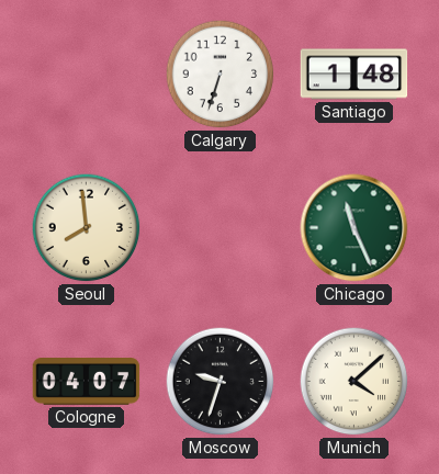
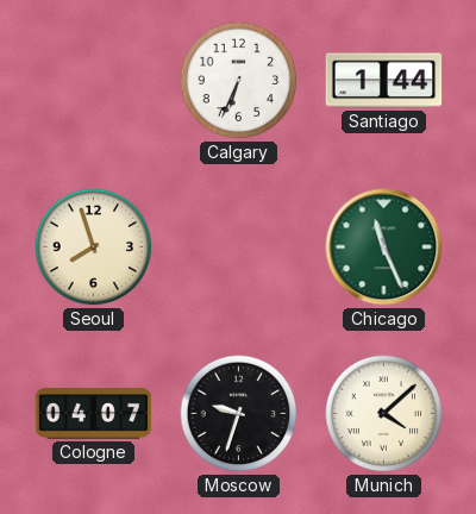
Calgary: 6:33 -> 6:34 (239, 81)
Santiago: 1:48 -> 1:44 (384, 81)
Seoul: 7:59 -> 7:57 (94, 247)
